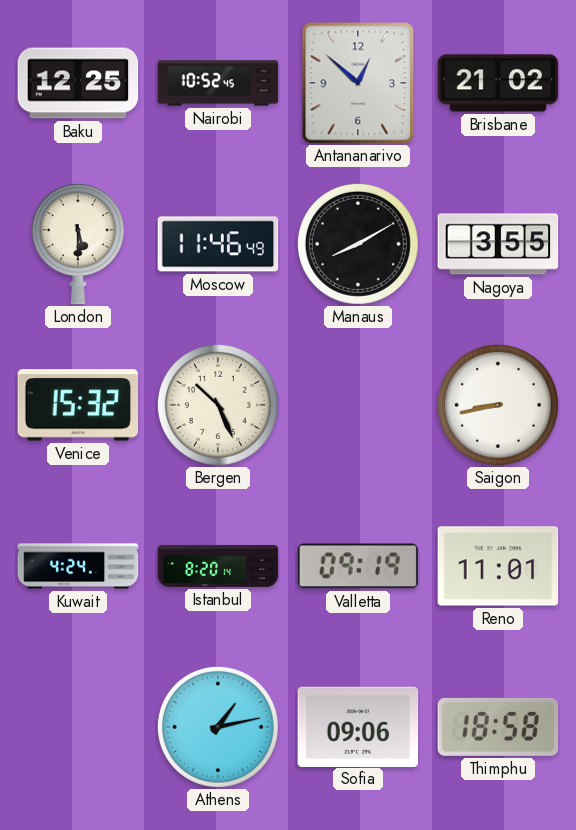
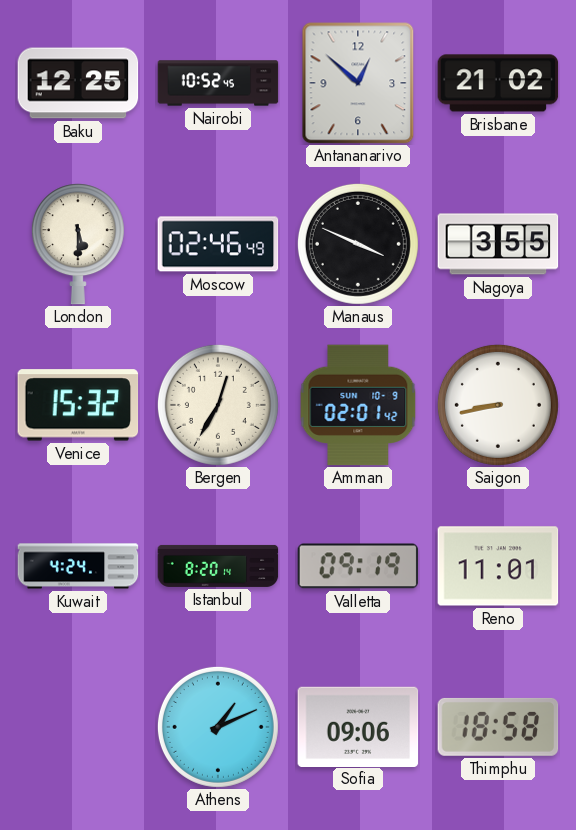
Moscow: 11:46 -> 02:46 (218, 244)
Manaus: 8:10 -> 3:49 (358, 244)
Bergen: 10:26 -> 12:35 (218, 405)
Amman: none -> 02:01 (358, 405)
Athens: 1:13 -> 1:11 (218, 727)
